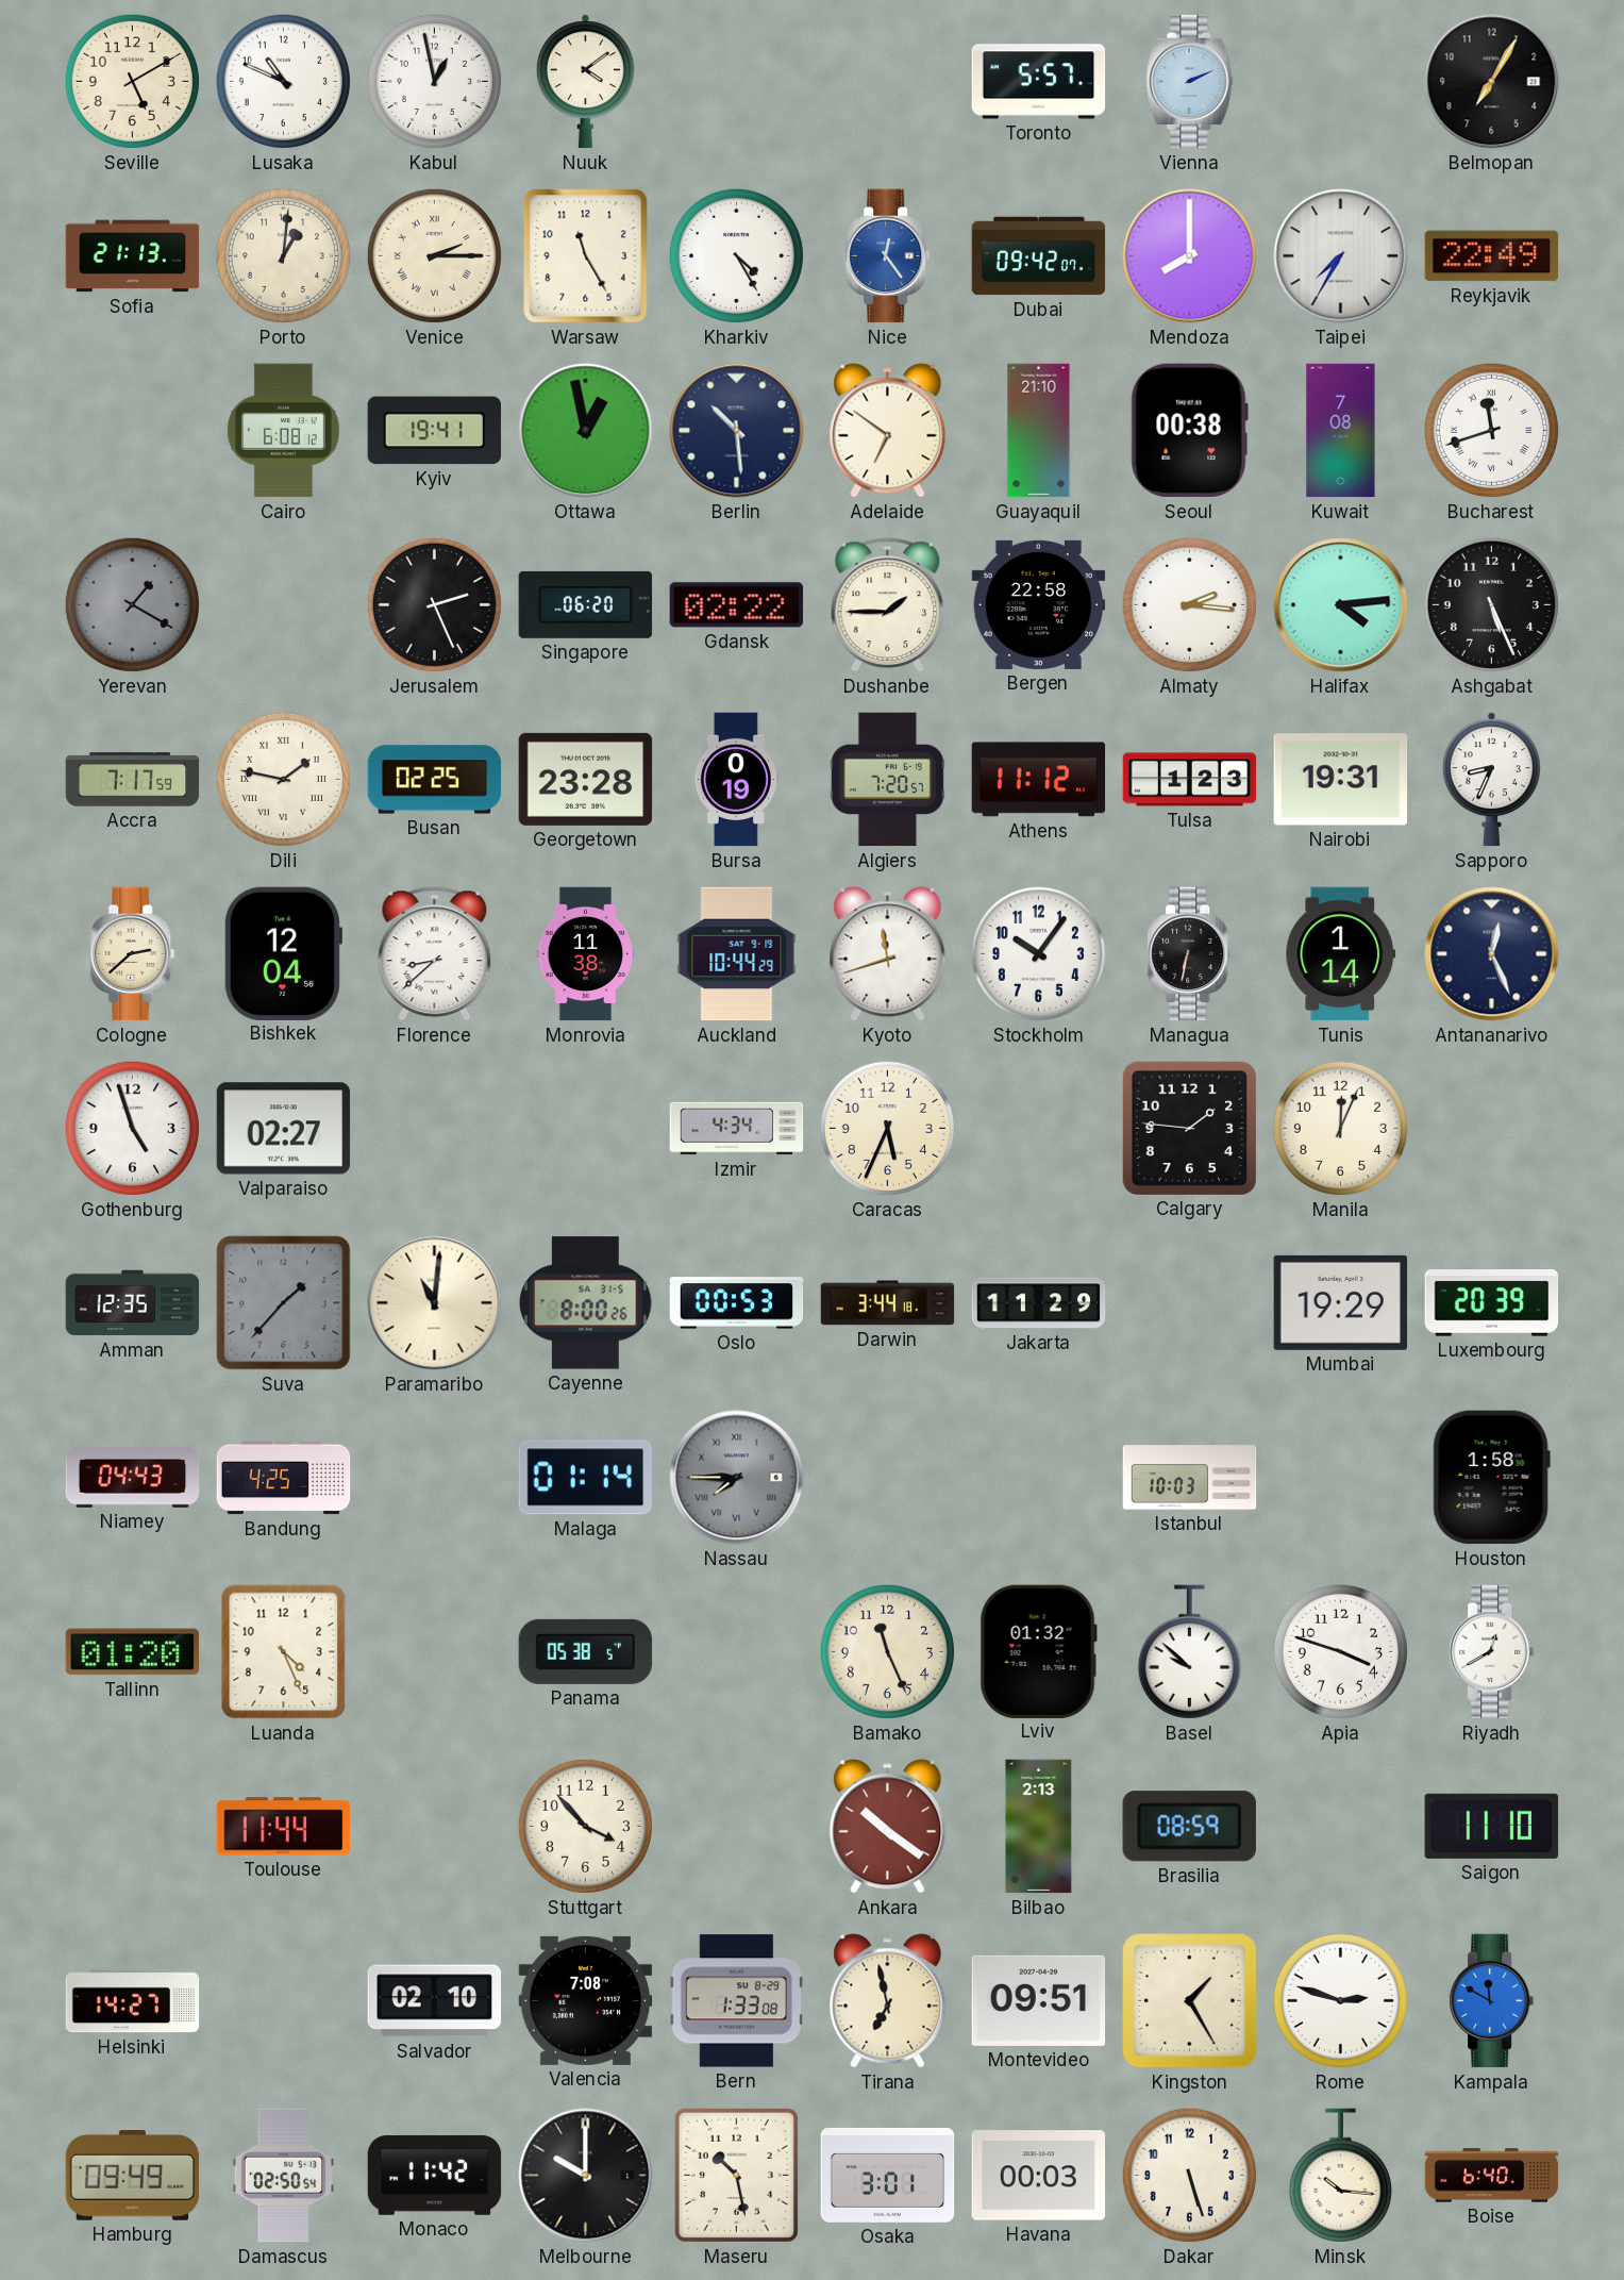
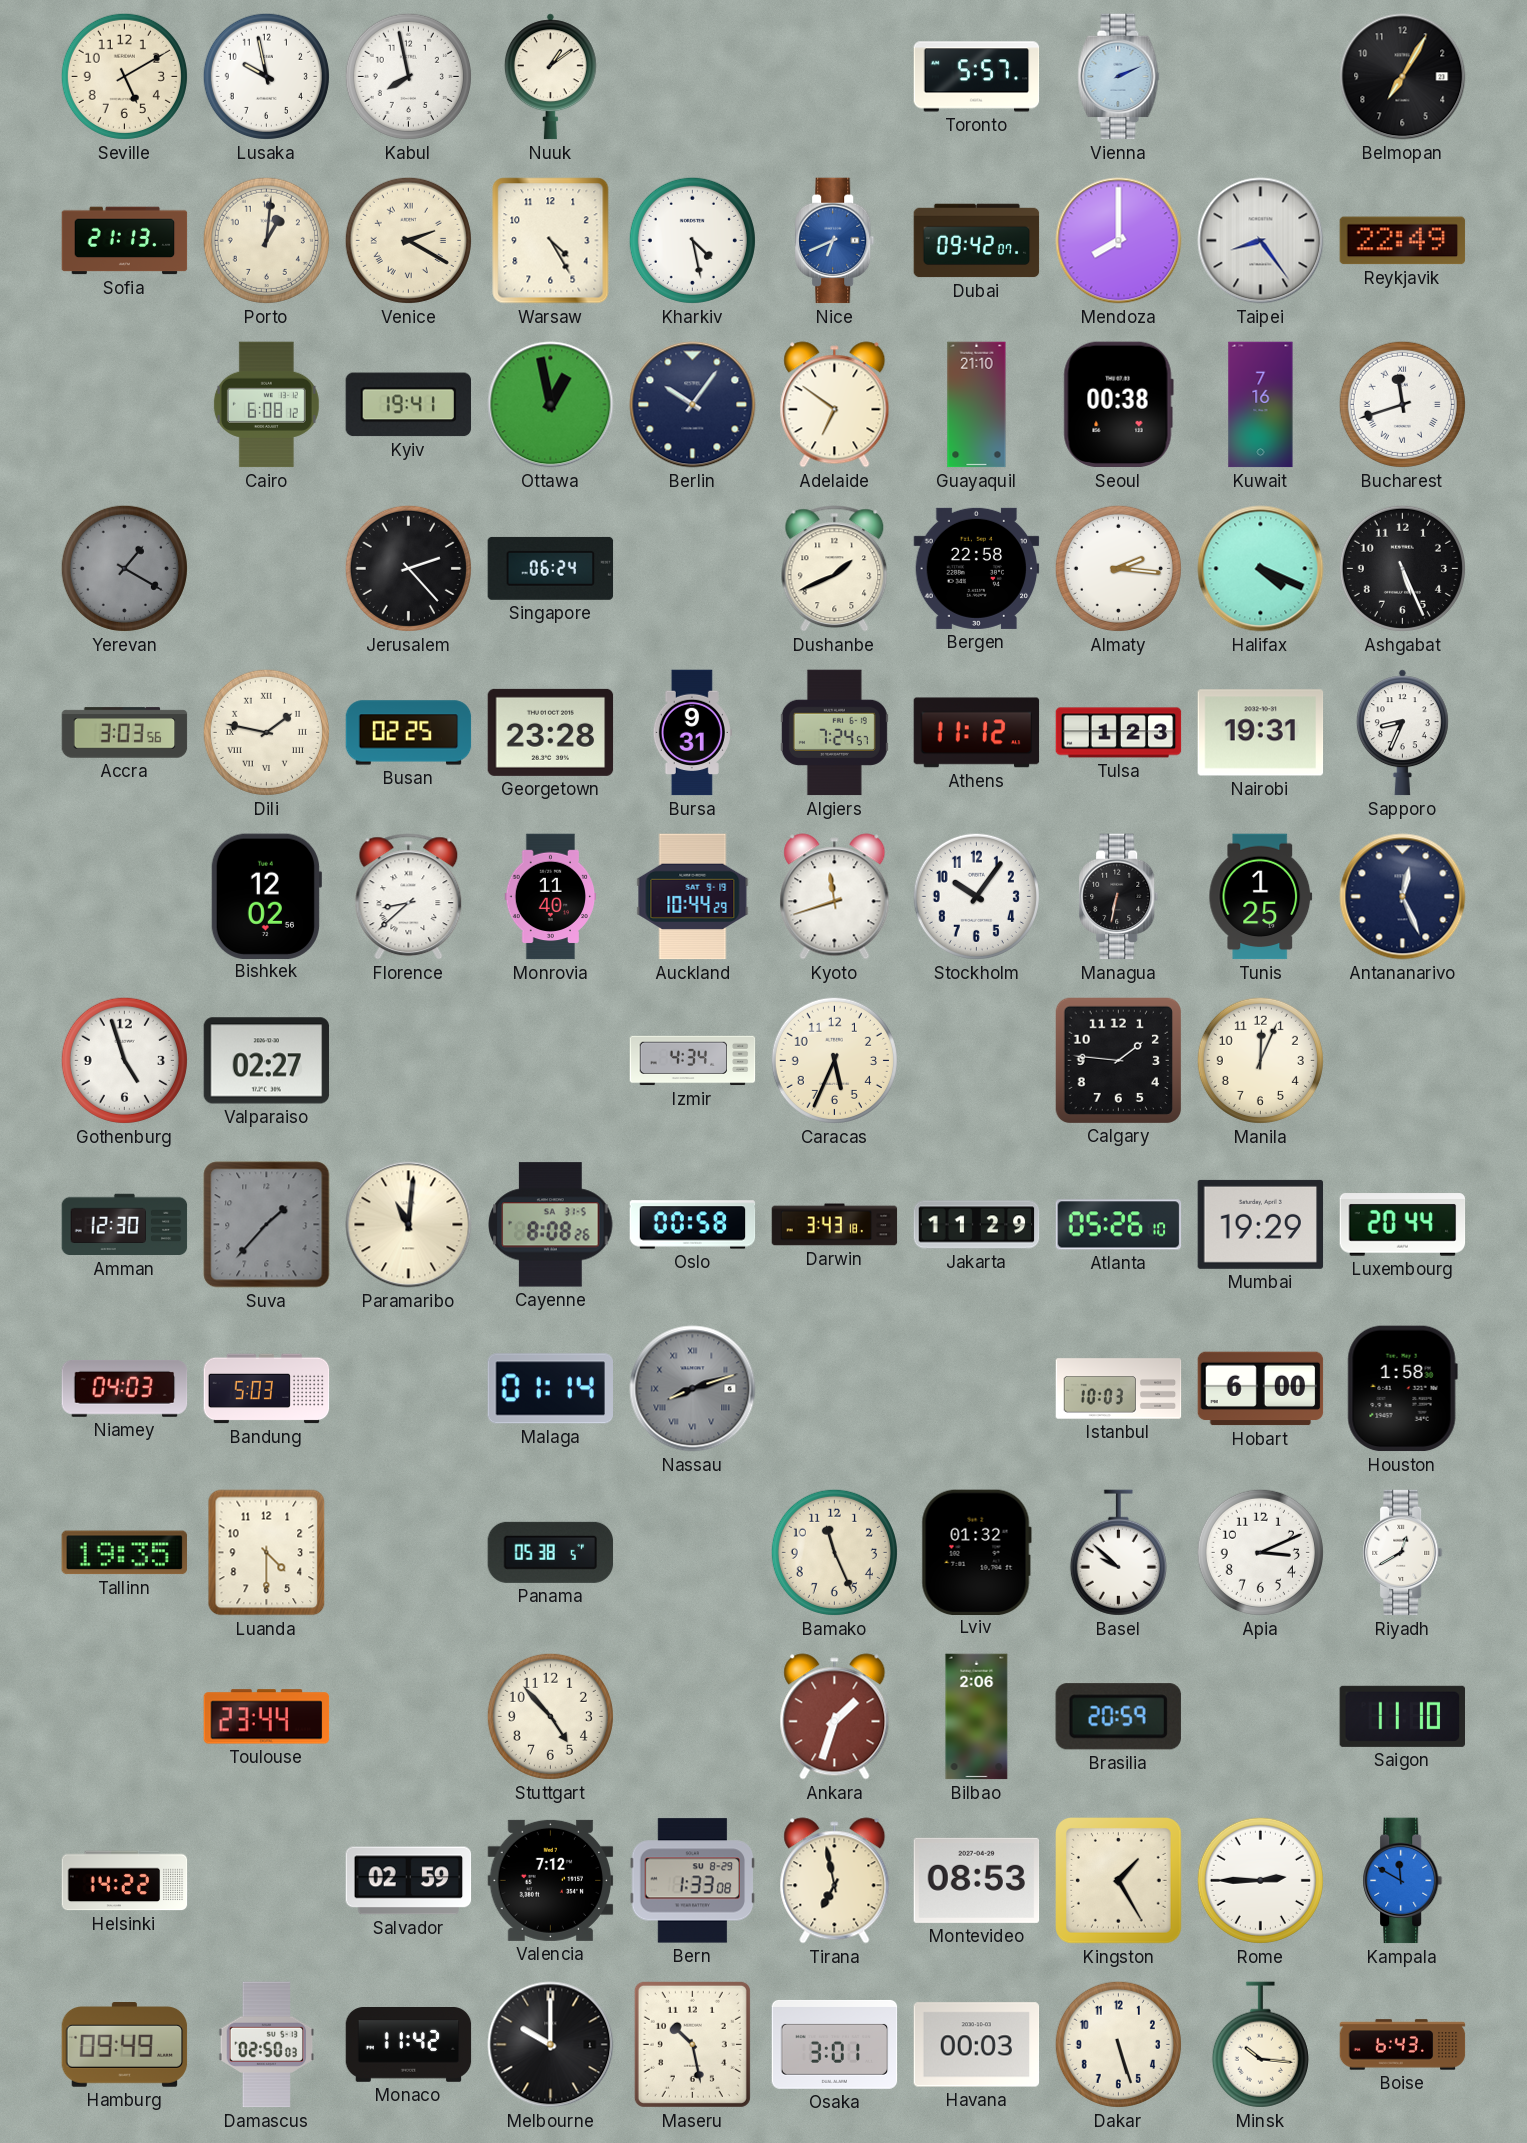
Lusaka: 10:49 -> 9:58 (266, 76)
Kabul: 12:58 -> 7:58 (408, 76)
Nuuk: 4:09 -> 1:09 (550, 77)
Venice: 2:15 -> 2:20 (408, 240)
Warsaw: 11:25 -> 4:25 (551, 241)
Kharkiv: 4:25 -> 4:28 (692, 240)
Nice: 12:24 -> 6:41 (835, 241)
Taipei: 7:35 -> 8:24 (1261, 241)
Berlin: 10:29 -> 10:06 (693, 405)
Kuwait: 7:08 -> 7:16 (1261, 405)
Jerusalem: 2:26 -> 2:23 (408, 568)
Singapore: 06:20 -> 06:24 (551, 568)
Gdansk: 02:22 -> none (737, 605)
Dushanbe: 1:45 -> 1:41 (835, 569)
Halifax: 4:14 -> 4:19 (1261, 569)
Accra: 7:17 -> 3:03 (125, 733)
Bursa: 0:19 -> 9:31 (692, 733)
Algiers: 7:20 -> 7:24 (834, 733)
Cologne: 2:38 -> none (133, 954)
Bishkek: 12:04 -> 12:02 (265, 896)
Monrovia: 11:38 -> 11:40 (551, 897)
Tunis: 1:14 -> 1:25 (1261, 897)
Amman: 12:35 -> 12:30 (125, 1225)
Cayenne: 8:00 -> 8:08 (551, 1225)
Oslo: 00:53 -> 00:58 (693, 1225)
Darwin: 3:44 -> 3:43 (835, 1225)
Atlanta: none -> 05:26 (1119, 1225)
Luxembourg: 20:39 -> 20:44 (1403, 1225)
Niamey: 04:43 -> 04:03 (125, 1388)
Bandung: 4:25 -> 5:03 (267, 1389)
Nassau: 7:45 -> 8:12 (693, 1389)
Hobart: none -> 6:00 (1261, 1389)
Tallinn: 01:20 -> 19:35 (124, 1553)
Luanda: 4:26 -> 4:30 (267, 1553)
Apia: 3:48 -> 3:11 (1260, 1552)
Toulouse: 11:44 -> 23:44 (267, 1717)
Stuttgart: 3:53 -> 4:53 (550, 1716)
Ankara: 10:21 -> 1:33 (835, 1717)
Bilbao: 2:13 -> 2:06 (977, 1717)
Brasilia: 08:59 -> 20:59 (1118, 1717)
Helsinki: 14:27 -> 14:22 (125, 1881)
Salvador: 02:10 -> 02:59 (409, 1881)
Valencia: 7:08 -> 7:12 (551, 1880)
Montevideo: 09:51 -> 08:53 (977, 1880)
Rome: 2:48 -> 2:45 (1260, 1880)
Damascus: 02:50:54 -> 02:50:03 (267, 2045)
Boise: 6:40 -> 6:43 (1403, 2045)
